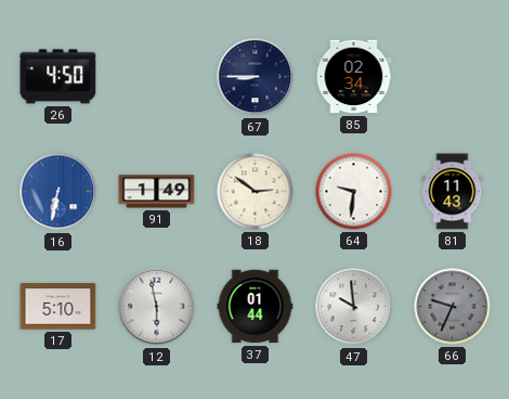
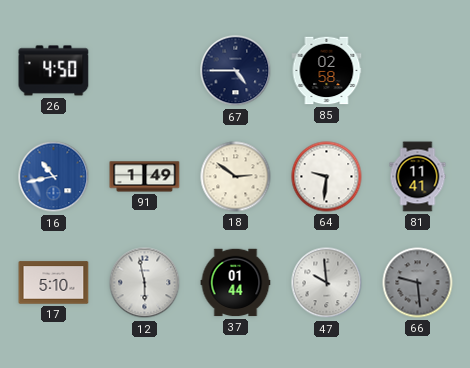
67: 8:45 -> 4:45 (236, 71)
85: 02:34 -> 02:58 (327, 71)
16: 6:32 -> 10:43 (54, 177)
81: 11:43 -> 11:41 (418, 177)
66: 9:34 -> 9:29 (418, 283)
